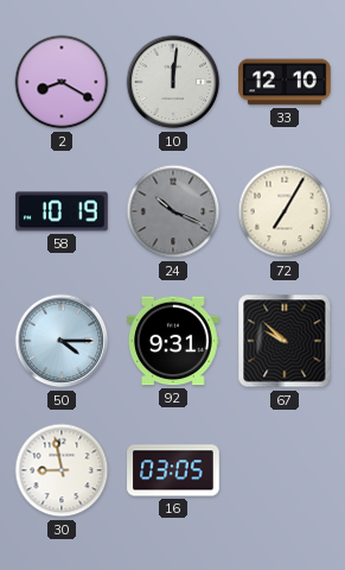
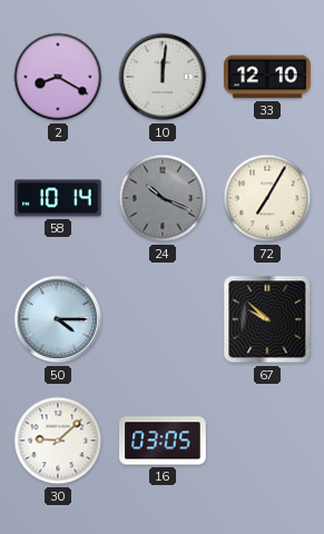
58: 10:19 -> 10:14 (58, 198)
92: 9:31 -> none (174, 341)
30: 8:58 -> 9:08 (58, 441)
